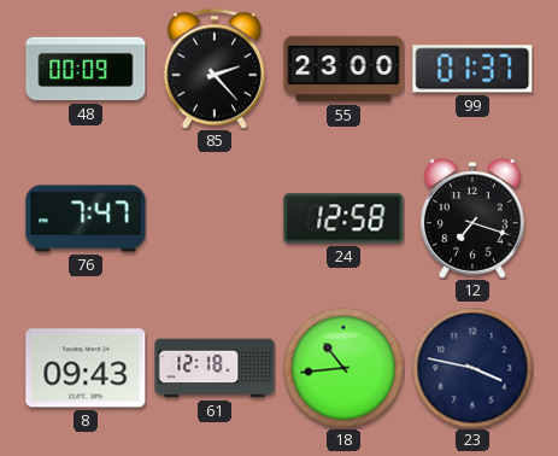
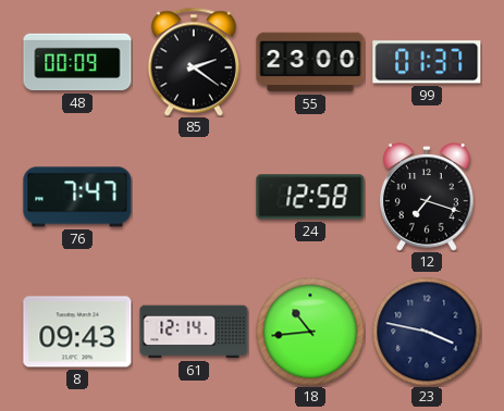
85: 2:23 -> 2:21 (194, 62)
61: 12:18 -> 12:14 (194, 332)
